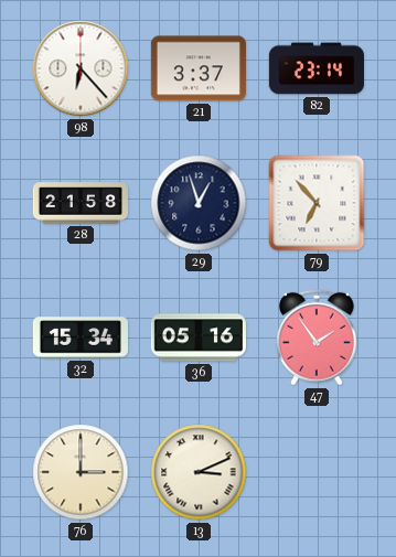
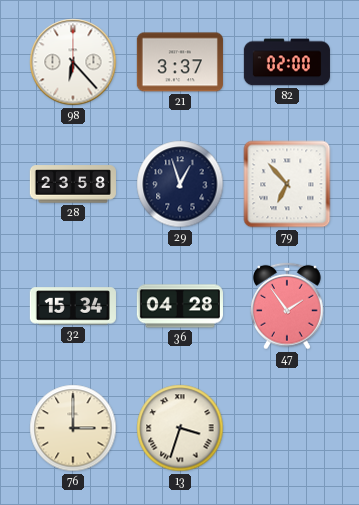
82: 23:14 -> 02:00 (287, 62)
28: 21:58 -> 23:58 (73, 184)
36: 05:16 -> 04:28 (180, 306)
13: 3:11 -> 3:33 (180, 428)
